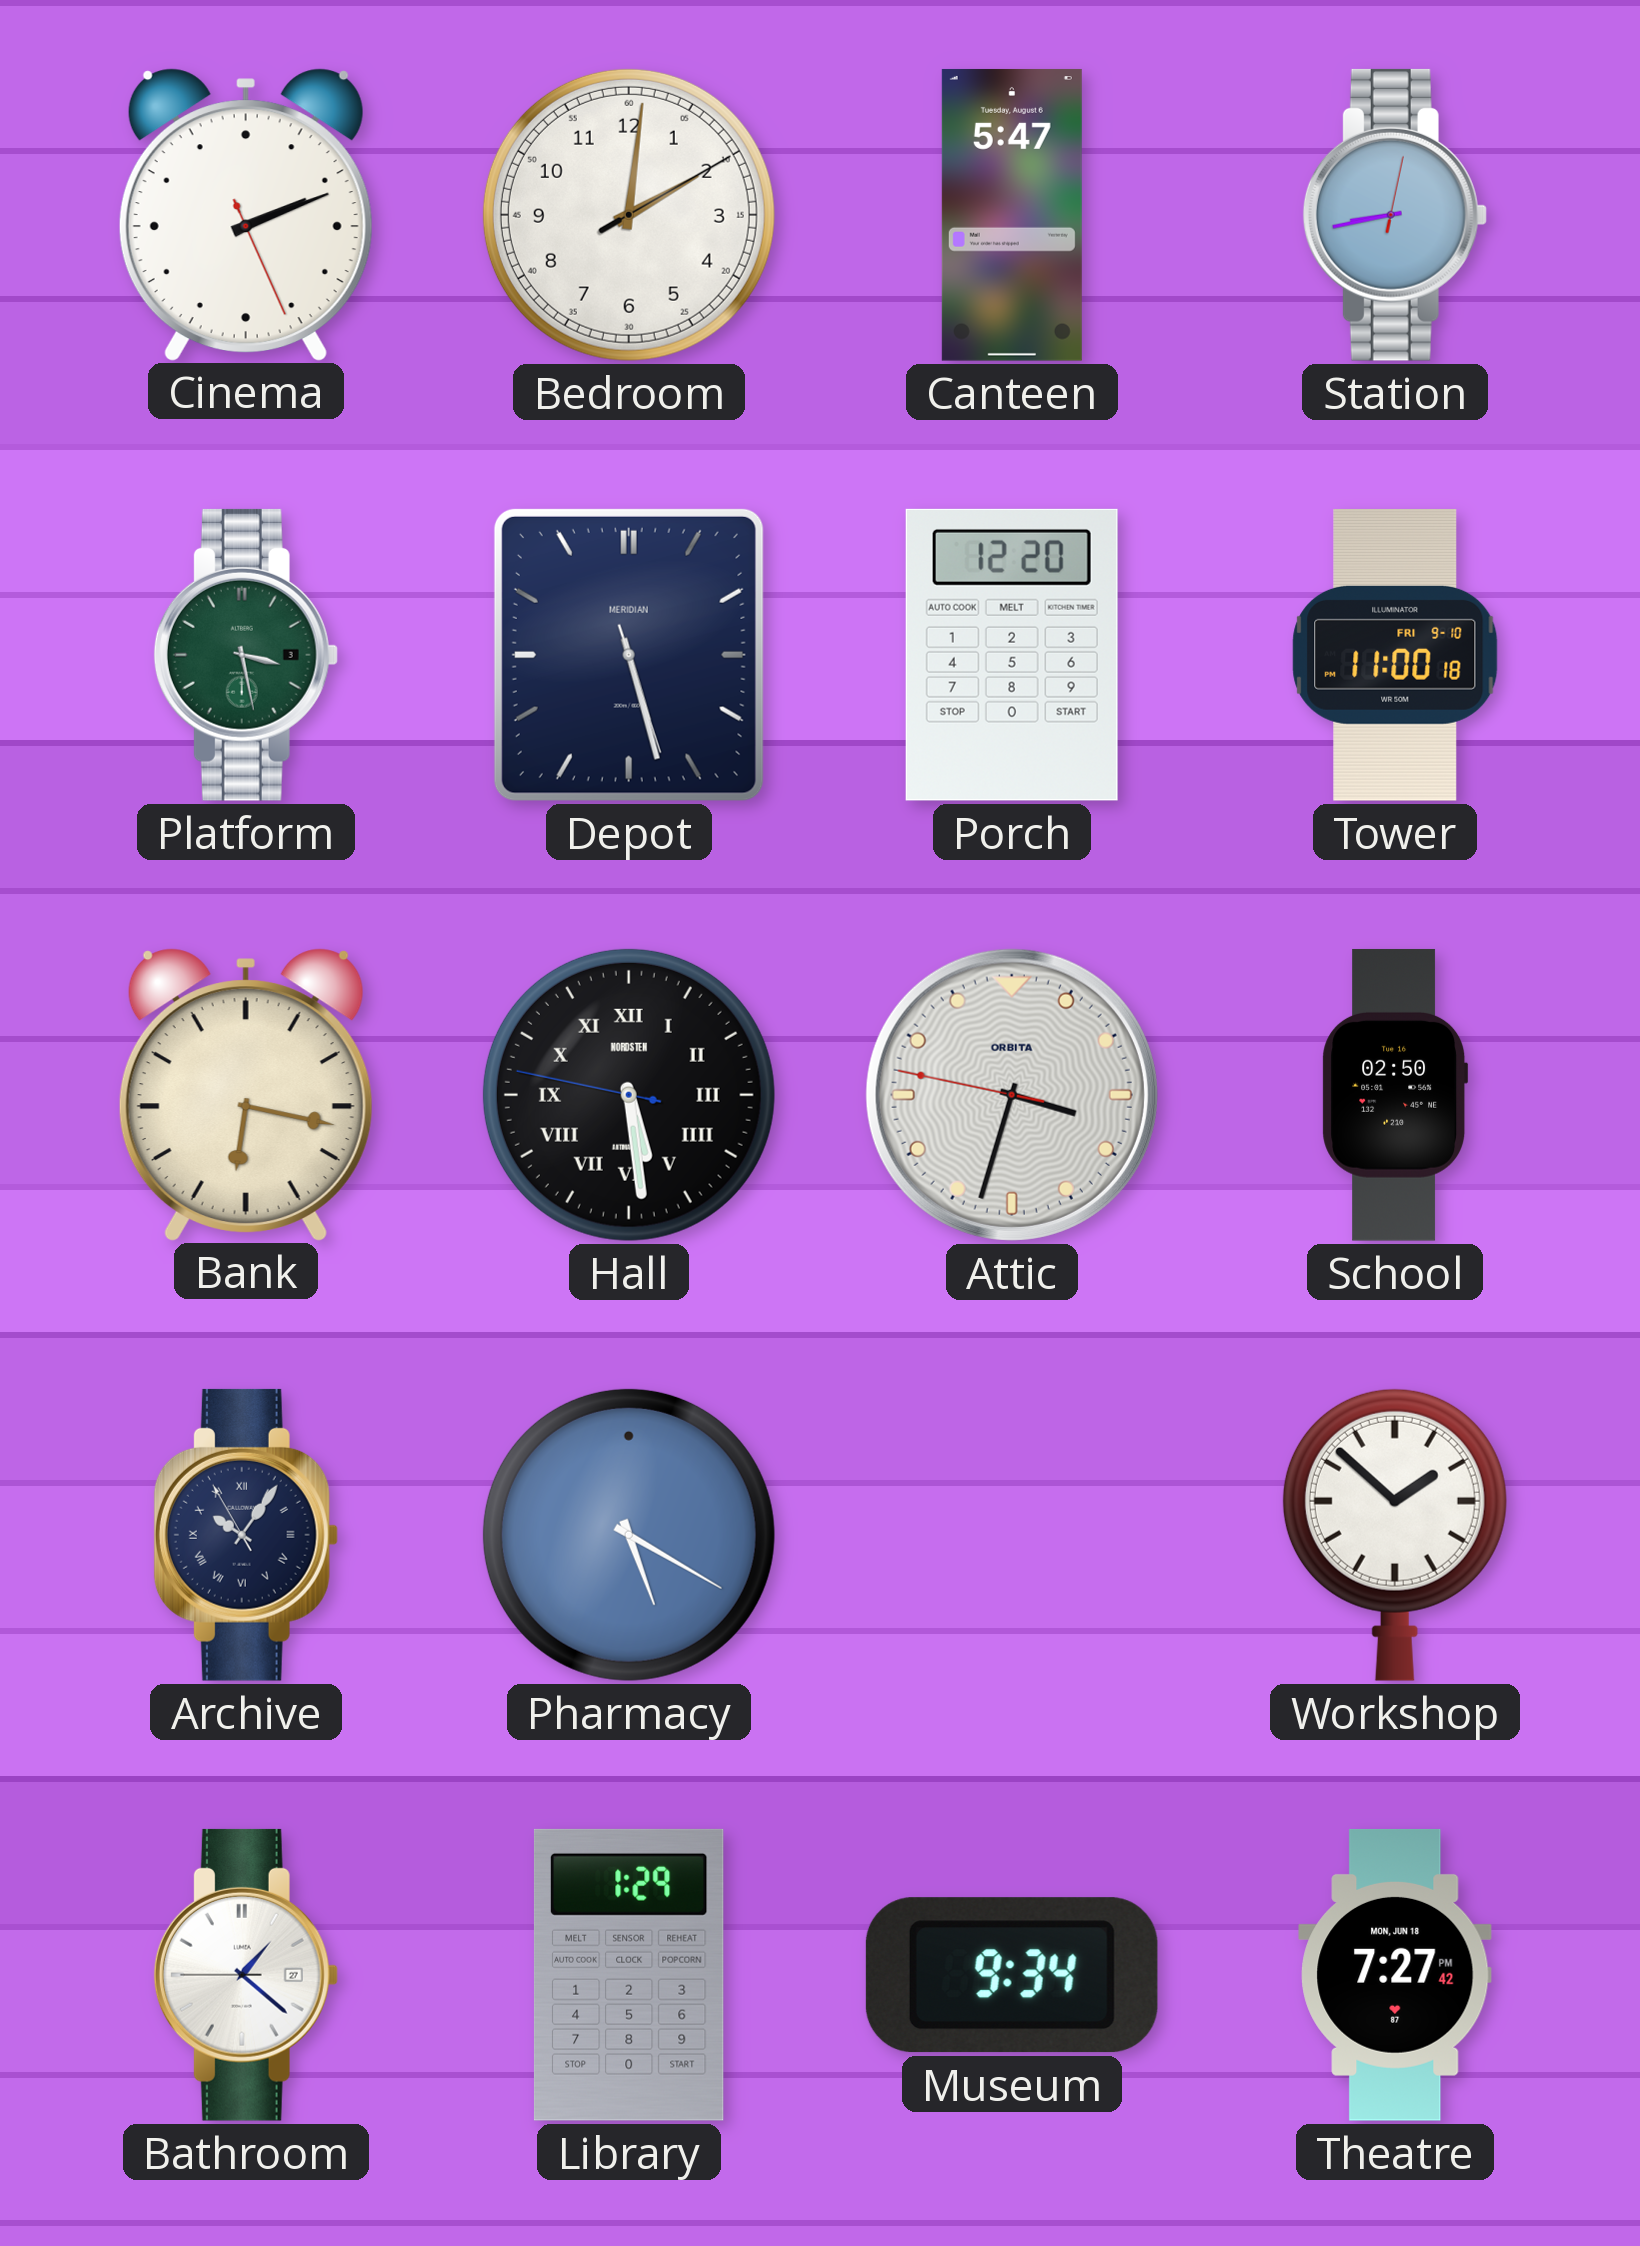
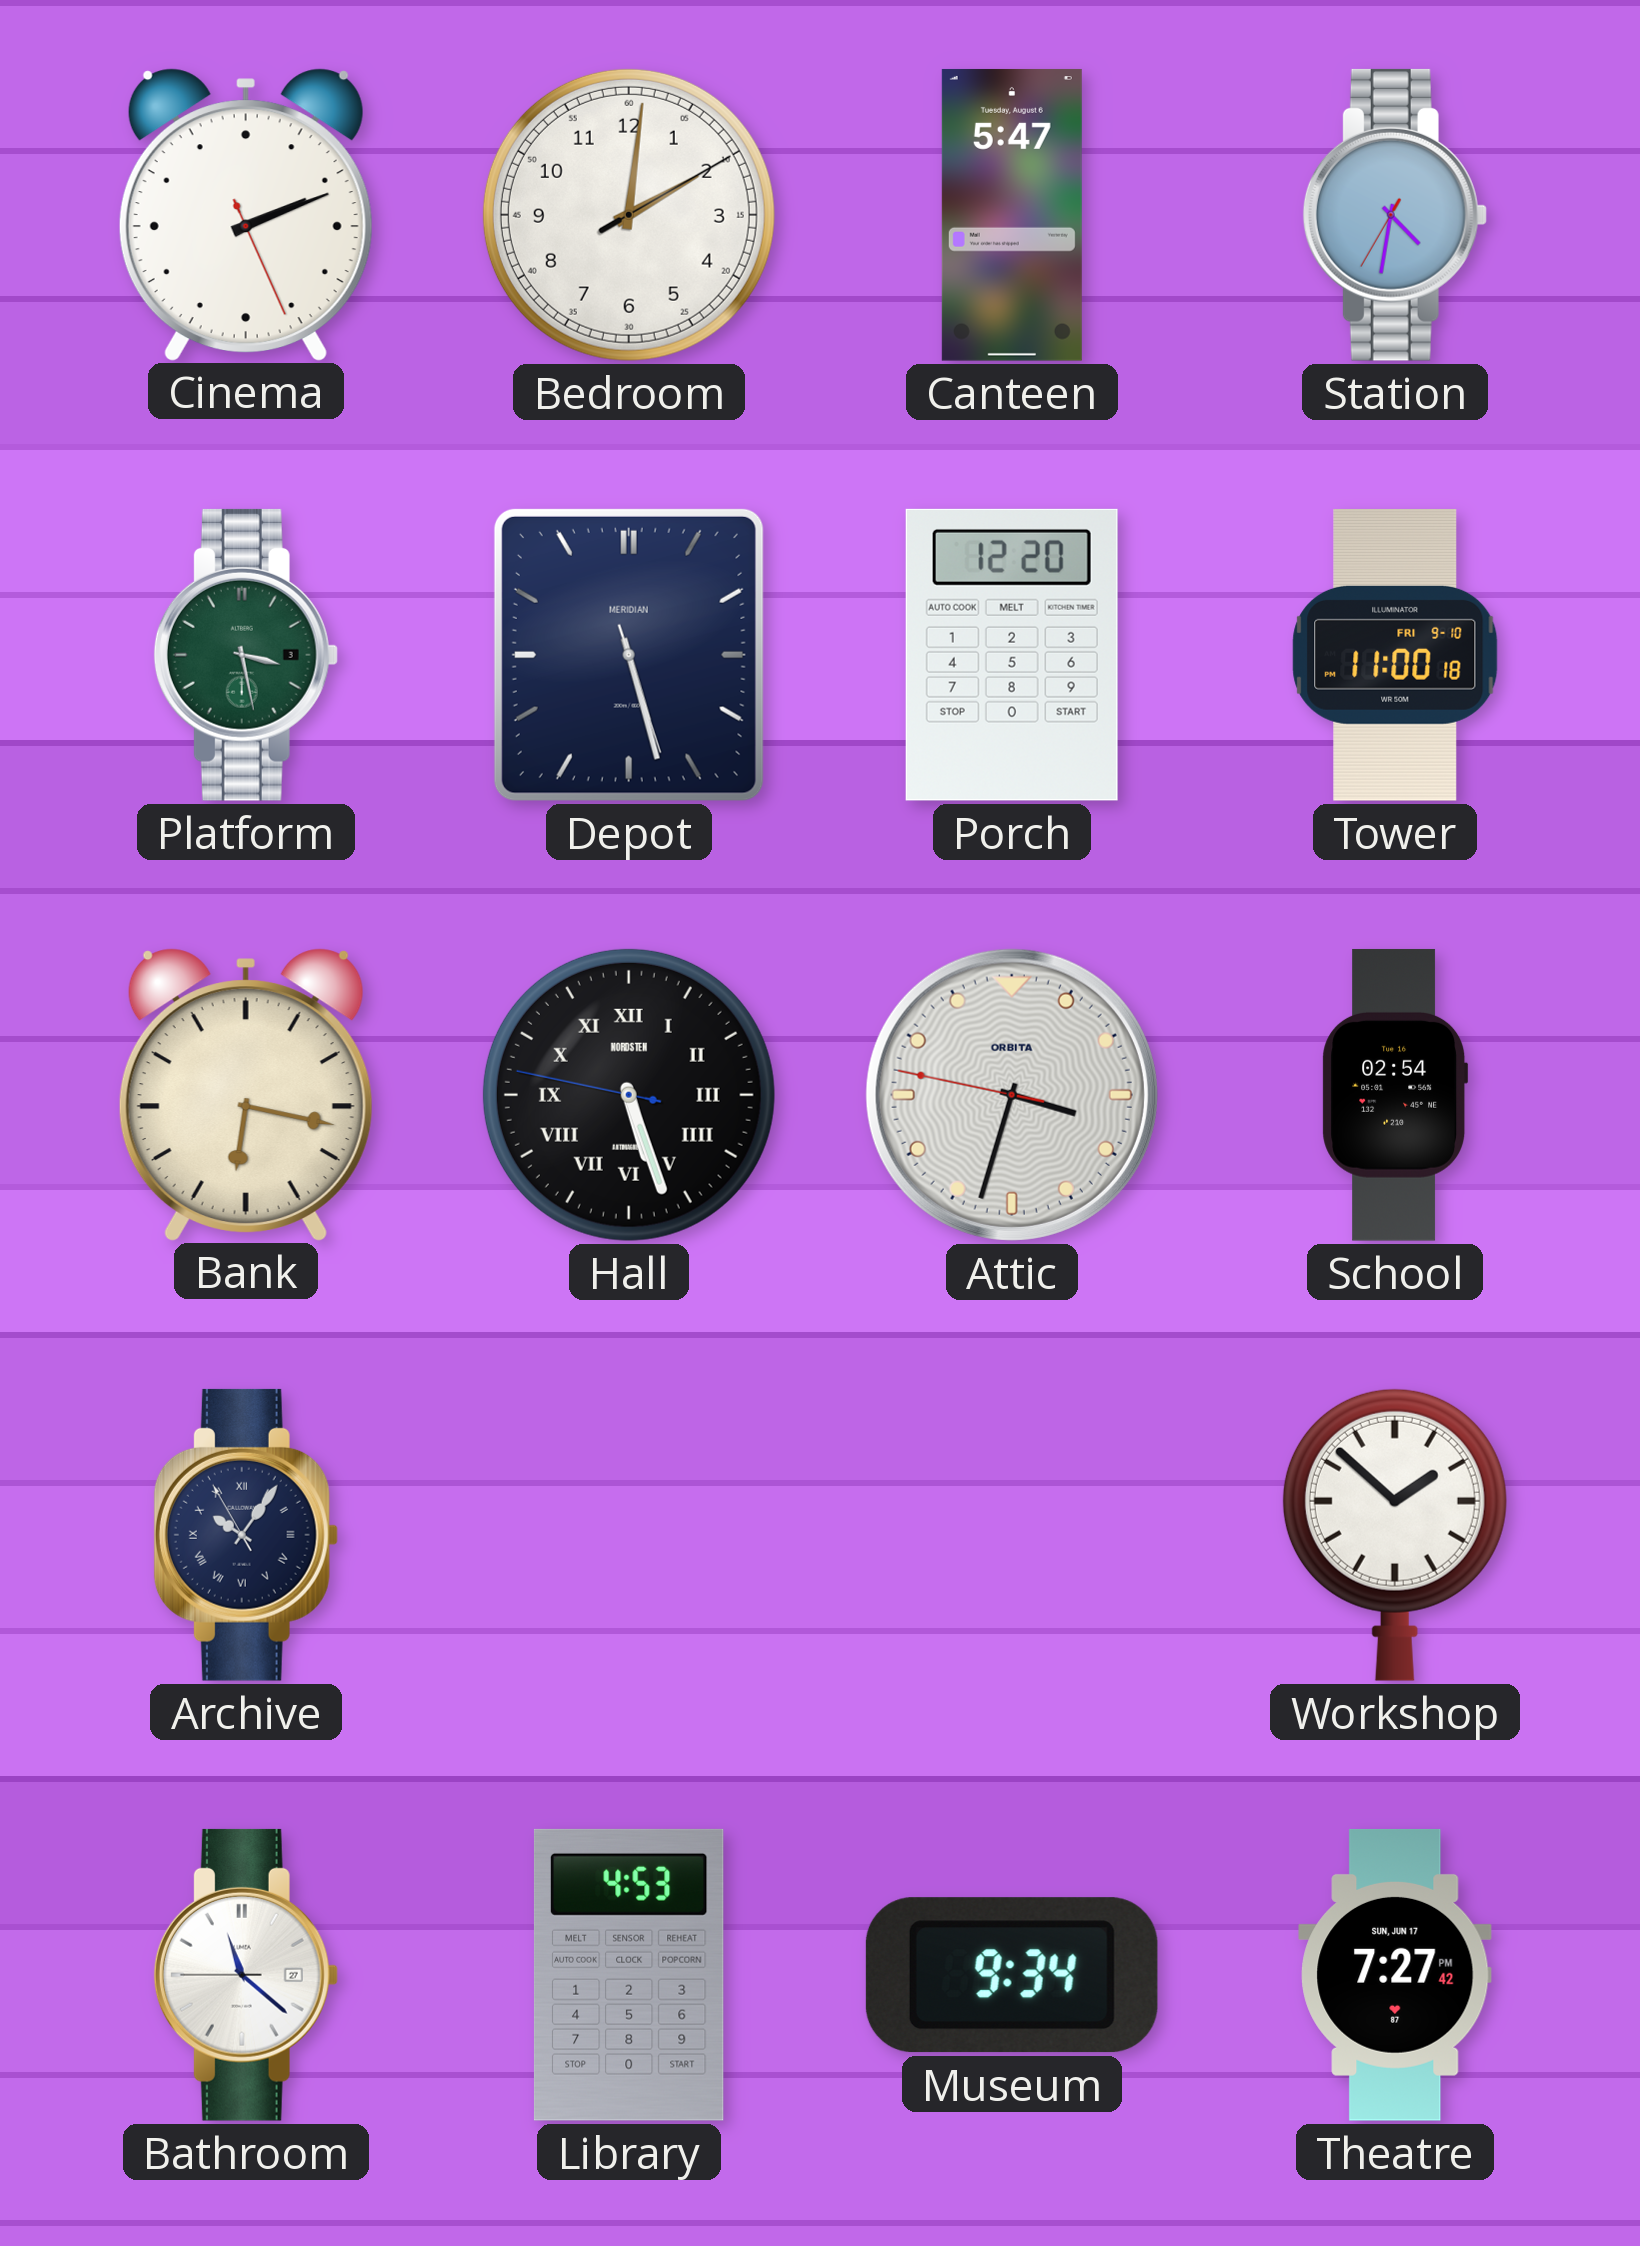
Station: 8:43 -> 4:31 (1395, 215)
Hall: 5:28 -> 5:26 (629, 1095)
School: 02:50 -> 02:54 (1395, 1095)
Pharmacy: 5:20 -> none (629, 1535)
Bathroom: 1:21 -> 11:21 (246, 1975)
Library: 1:29 -> 4:53 (629, 1975)
Theatre date: MON, JUN 18 -> SUN, JUN 17 (1395, 1975)
